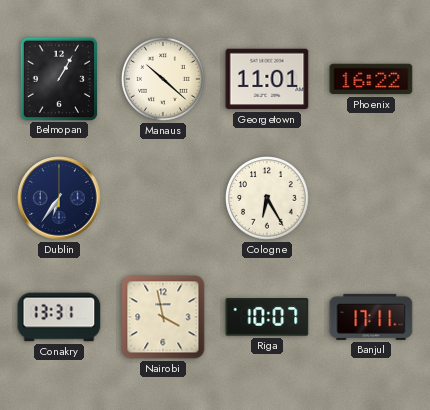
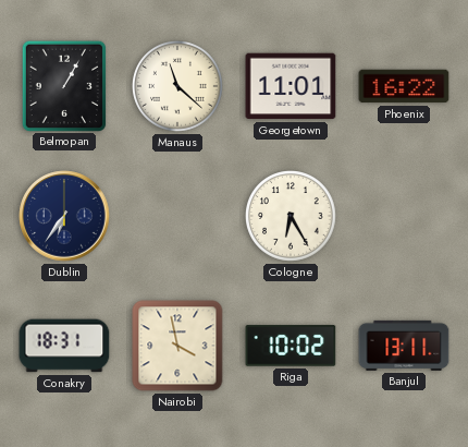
Manaus: 10:22 -> 11:22 (178, 87)
Conakry: 13:31 -> 18:31 (64, 346)
Riga: 10:07 -> 10:02 (291, 346)
Banjul: 17:11 -> 13:11 (404, 346)
